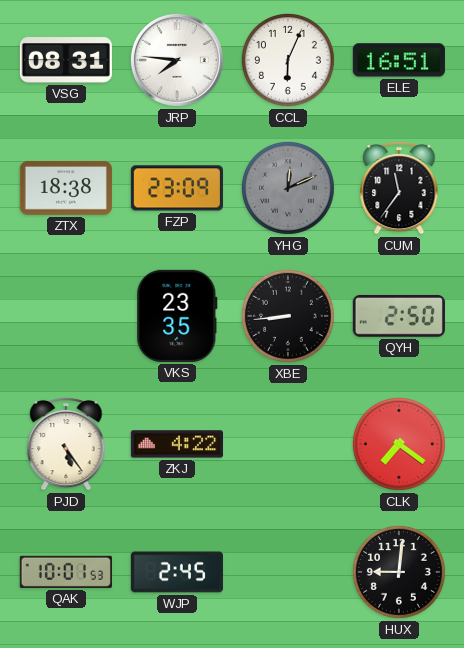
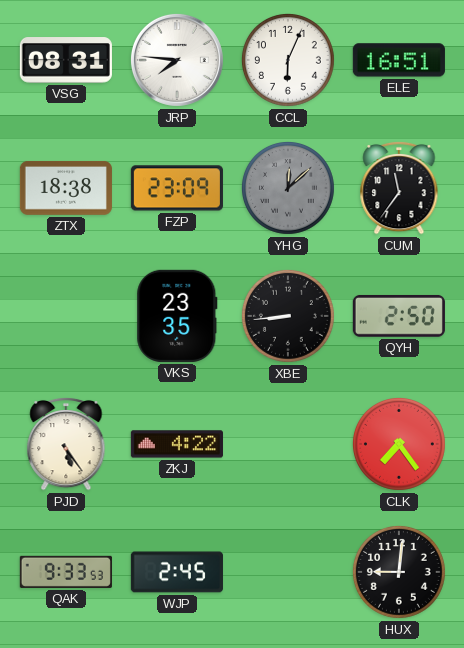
YHG: 12:11 -> 12:08 (288, 188)
CLK: 7:21 -> 7:24 (399, 444)
QAK: 10:01 -> 9:33 (66, 572)
